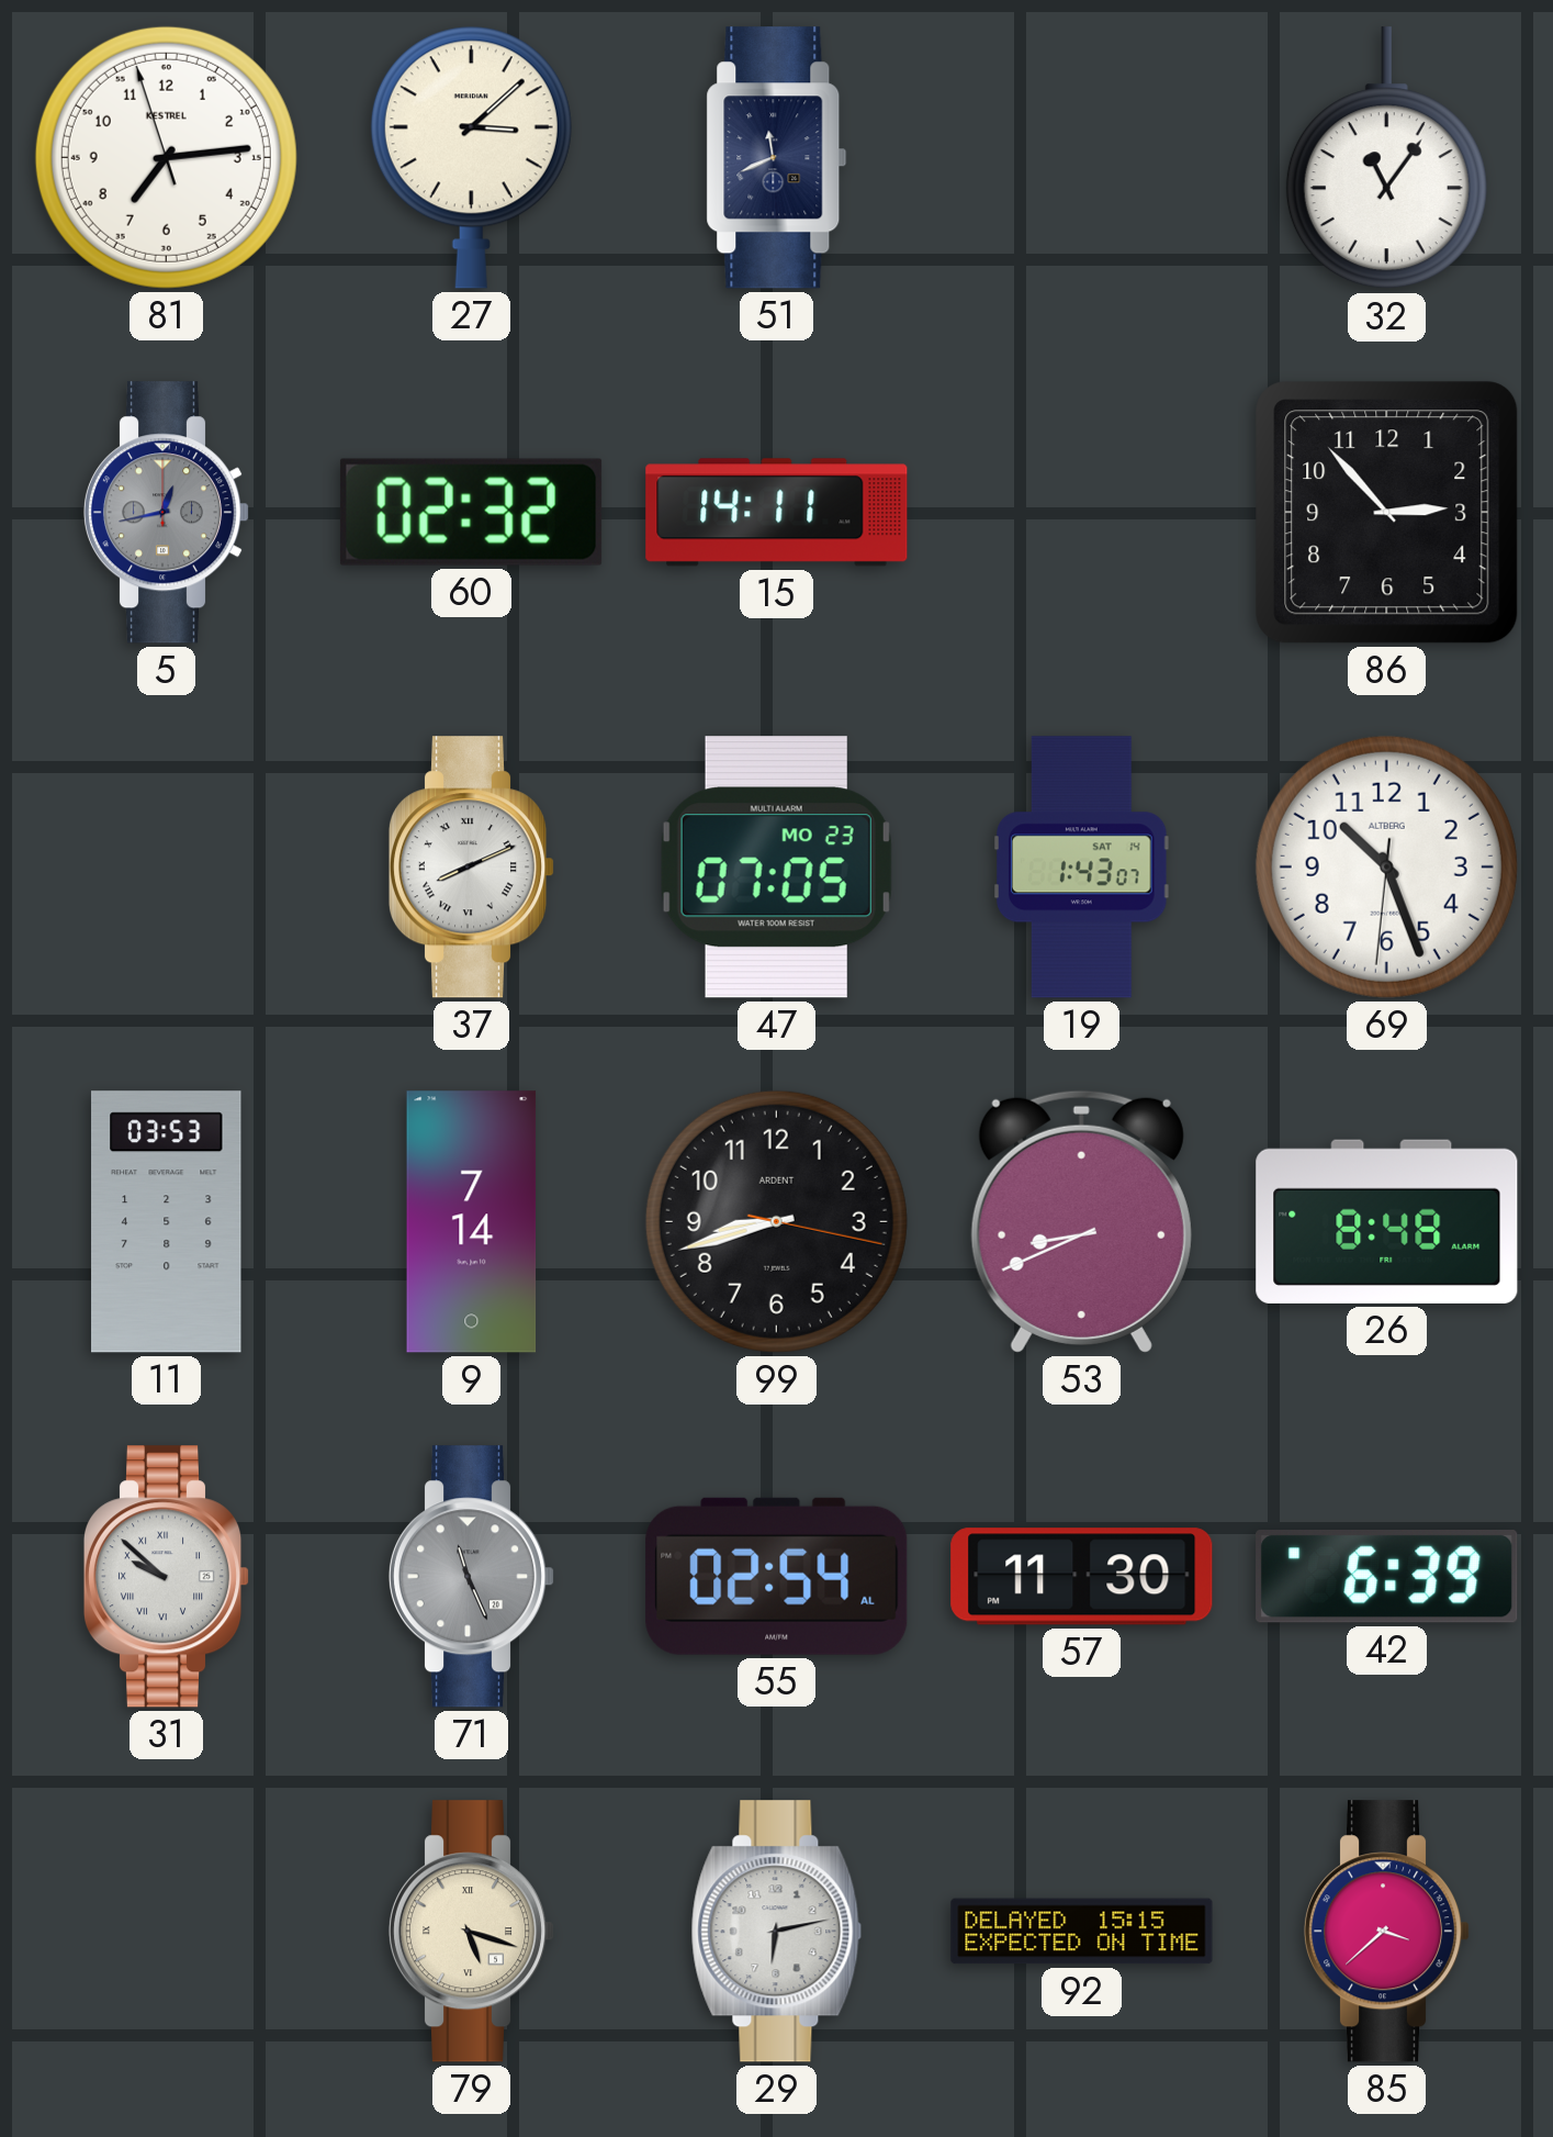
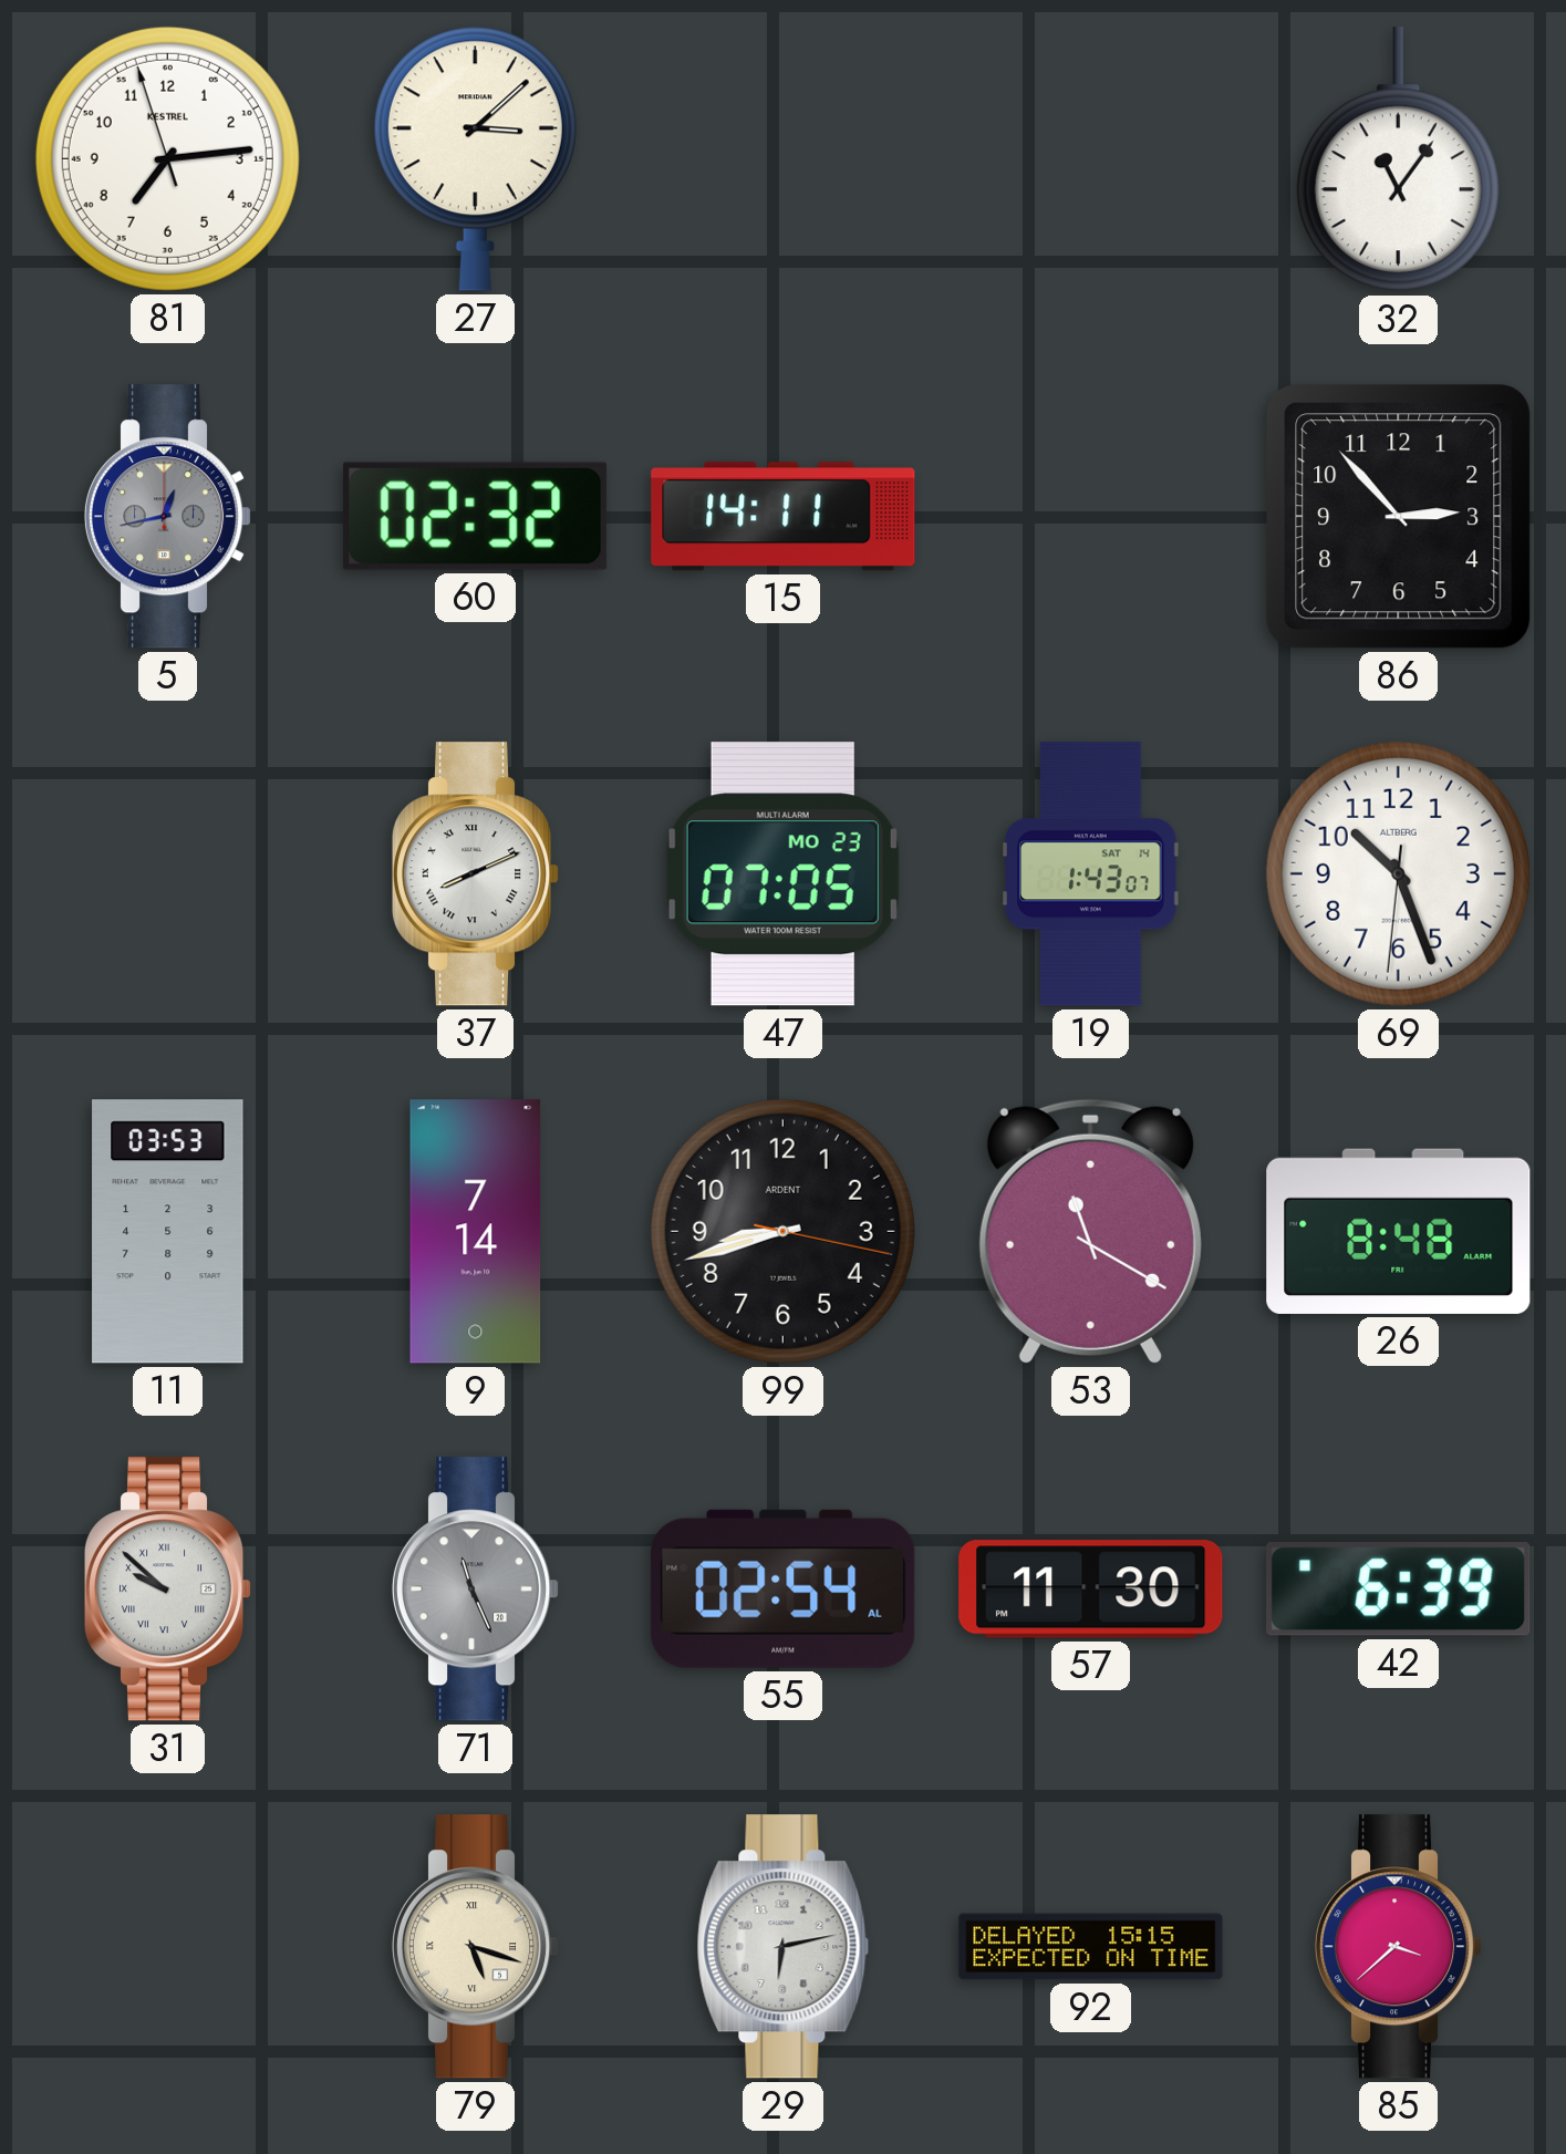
51: 11:41 -> none (777, 158)
53: 8:41 -> 11:20 (1090, 1231)
